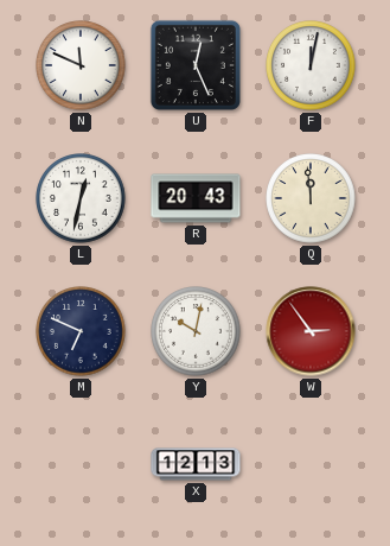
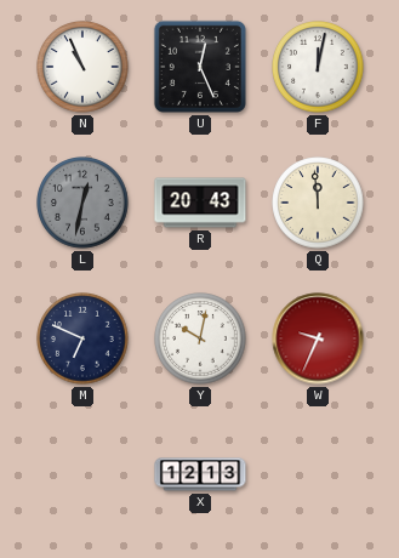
N: 11:49 -> 10:56 (82, 67)
L dial: white -> grey (82, 203)
W: 2:54 -> 9:34 (318, 338)
